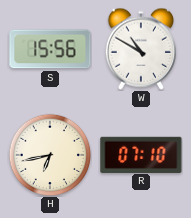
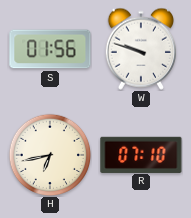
S: 15:56 -> 01:56 (50, 49)
W: 10:50 -> 9:48 (140, 49)
